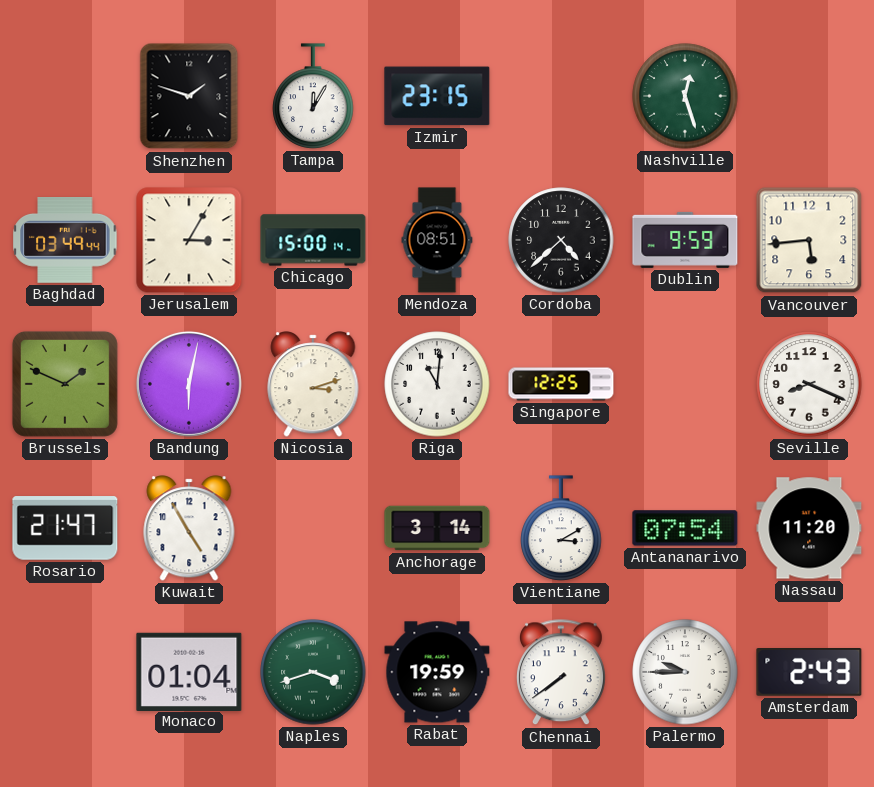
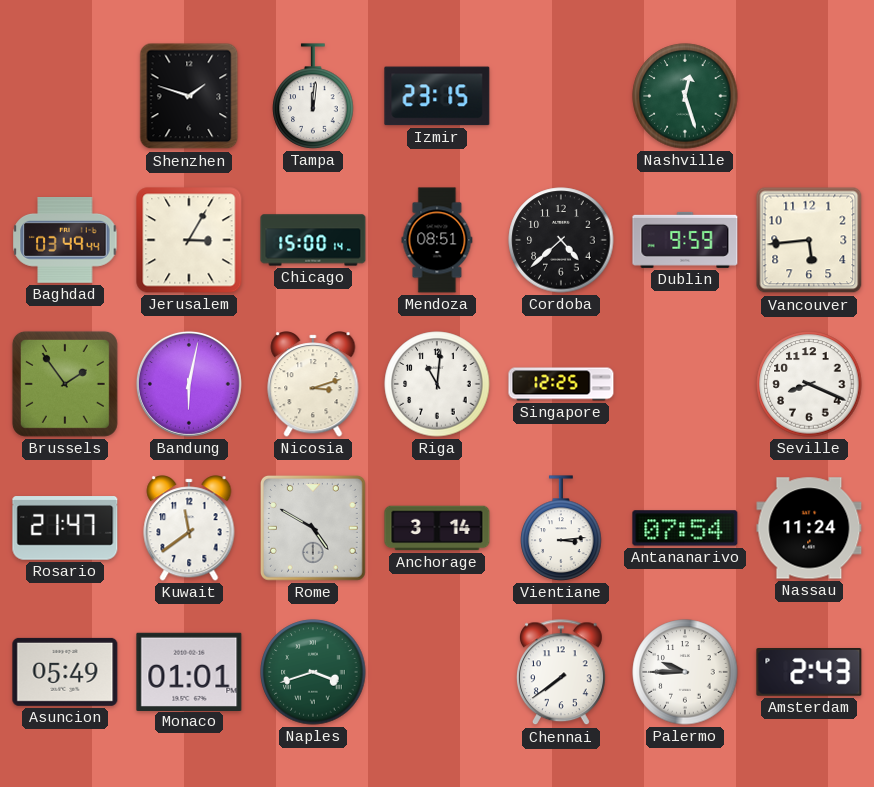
Tampa: 12:05 -> 12:01 (313, 96)
Brussels: 1:49 -> 1:54 (65, 384)
Kuwait: 4:55 -> 11:39 (189, 528)
Rome: none -> 4:50 (313, 528)
Vientiane: 3:10 -> 3:14 (561, 528)
Nassau: 11:20 -> 11:24 (809, 528)
Asuncion: none -> 05:49 (65, 672)
Monaco: 01:04 -> 01:01 (189, 671)
Rabat: 19:59 -> none (437, 672)
